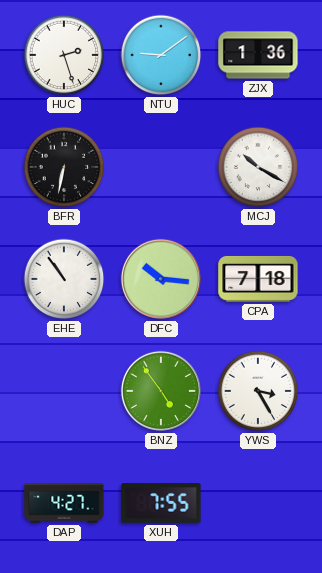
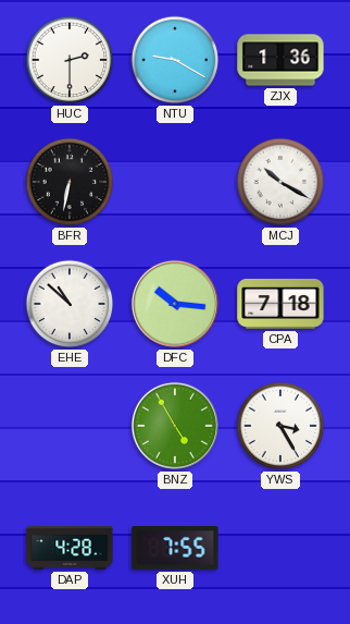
HUC: 2:27 -> 2:30 (70, 60)
NTU: 9:09 -> 9:20 (175, 60)
EHE: 10:54 -> 10:52 (70, 304)
BNZ: 4:54 -> 4:55 (175, 426)
DAP: 4:27 -> 4:28 (70, 548)
